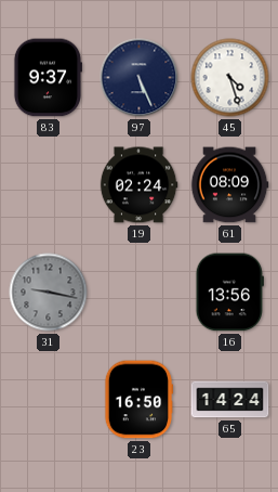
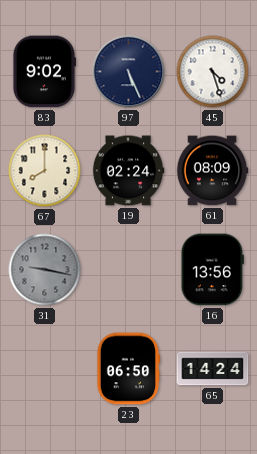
83: 9:37 -> 9:02 (43, 72)
67: none -> 8:00 (45, 171)
23: 16:50 -> 06:50 (128, 369)
